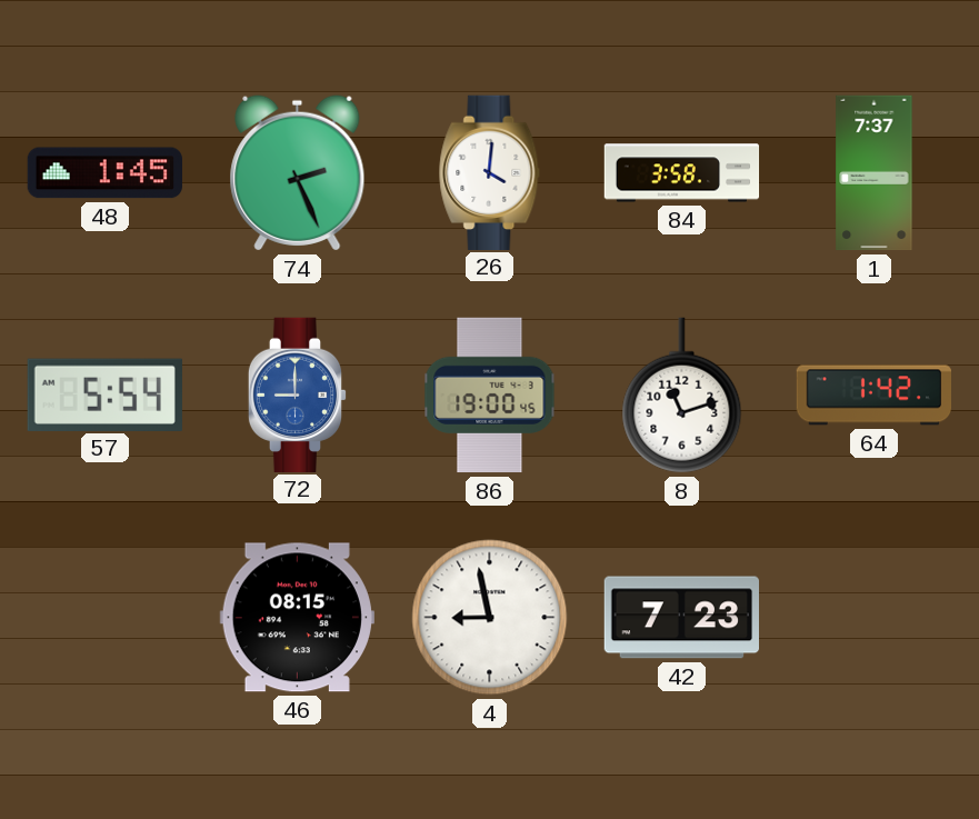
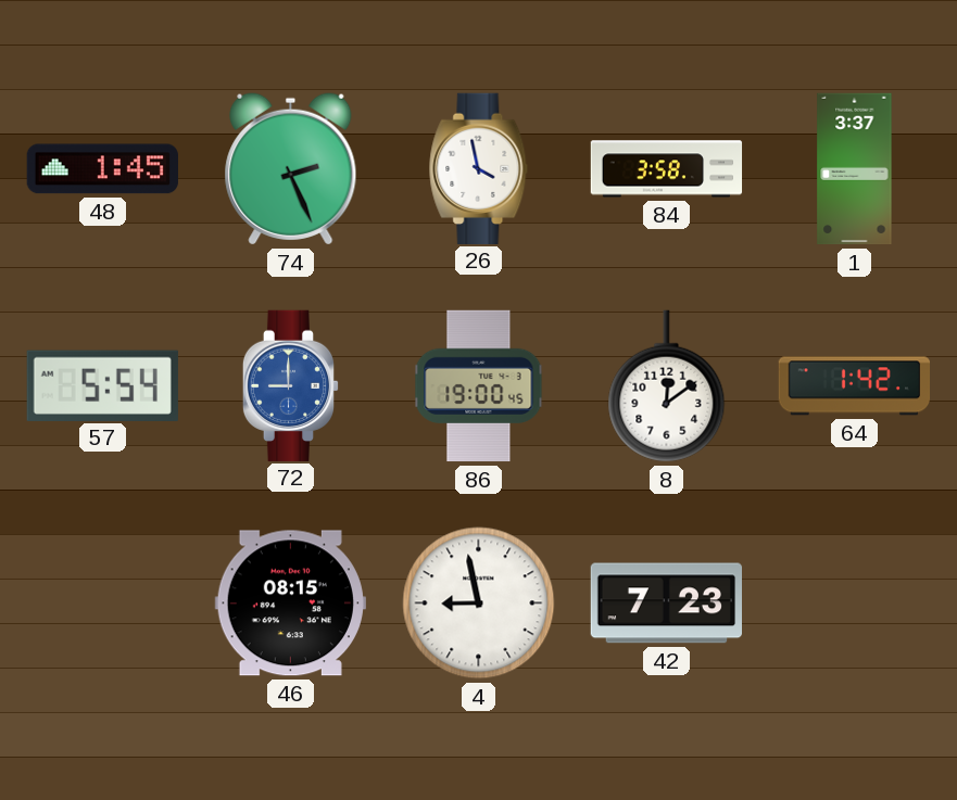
26: 4:01 -> 3:58 (479, 168)
1: 7:37 -> 3:37 (855, 169)
8: 11:12 -> 12:09 (667, 386)
